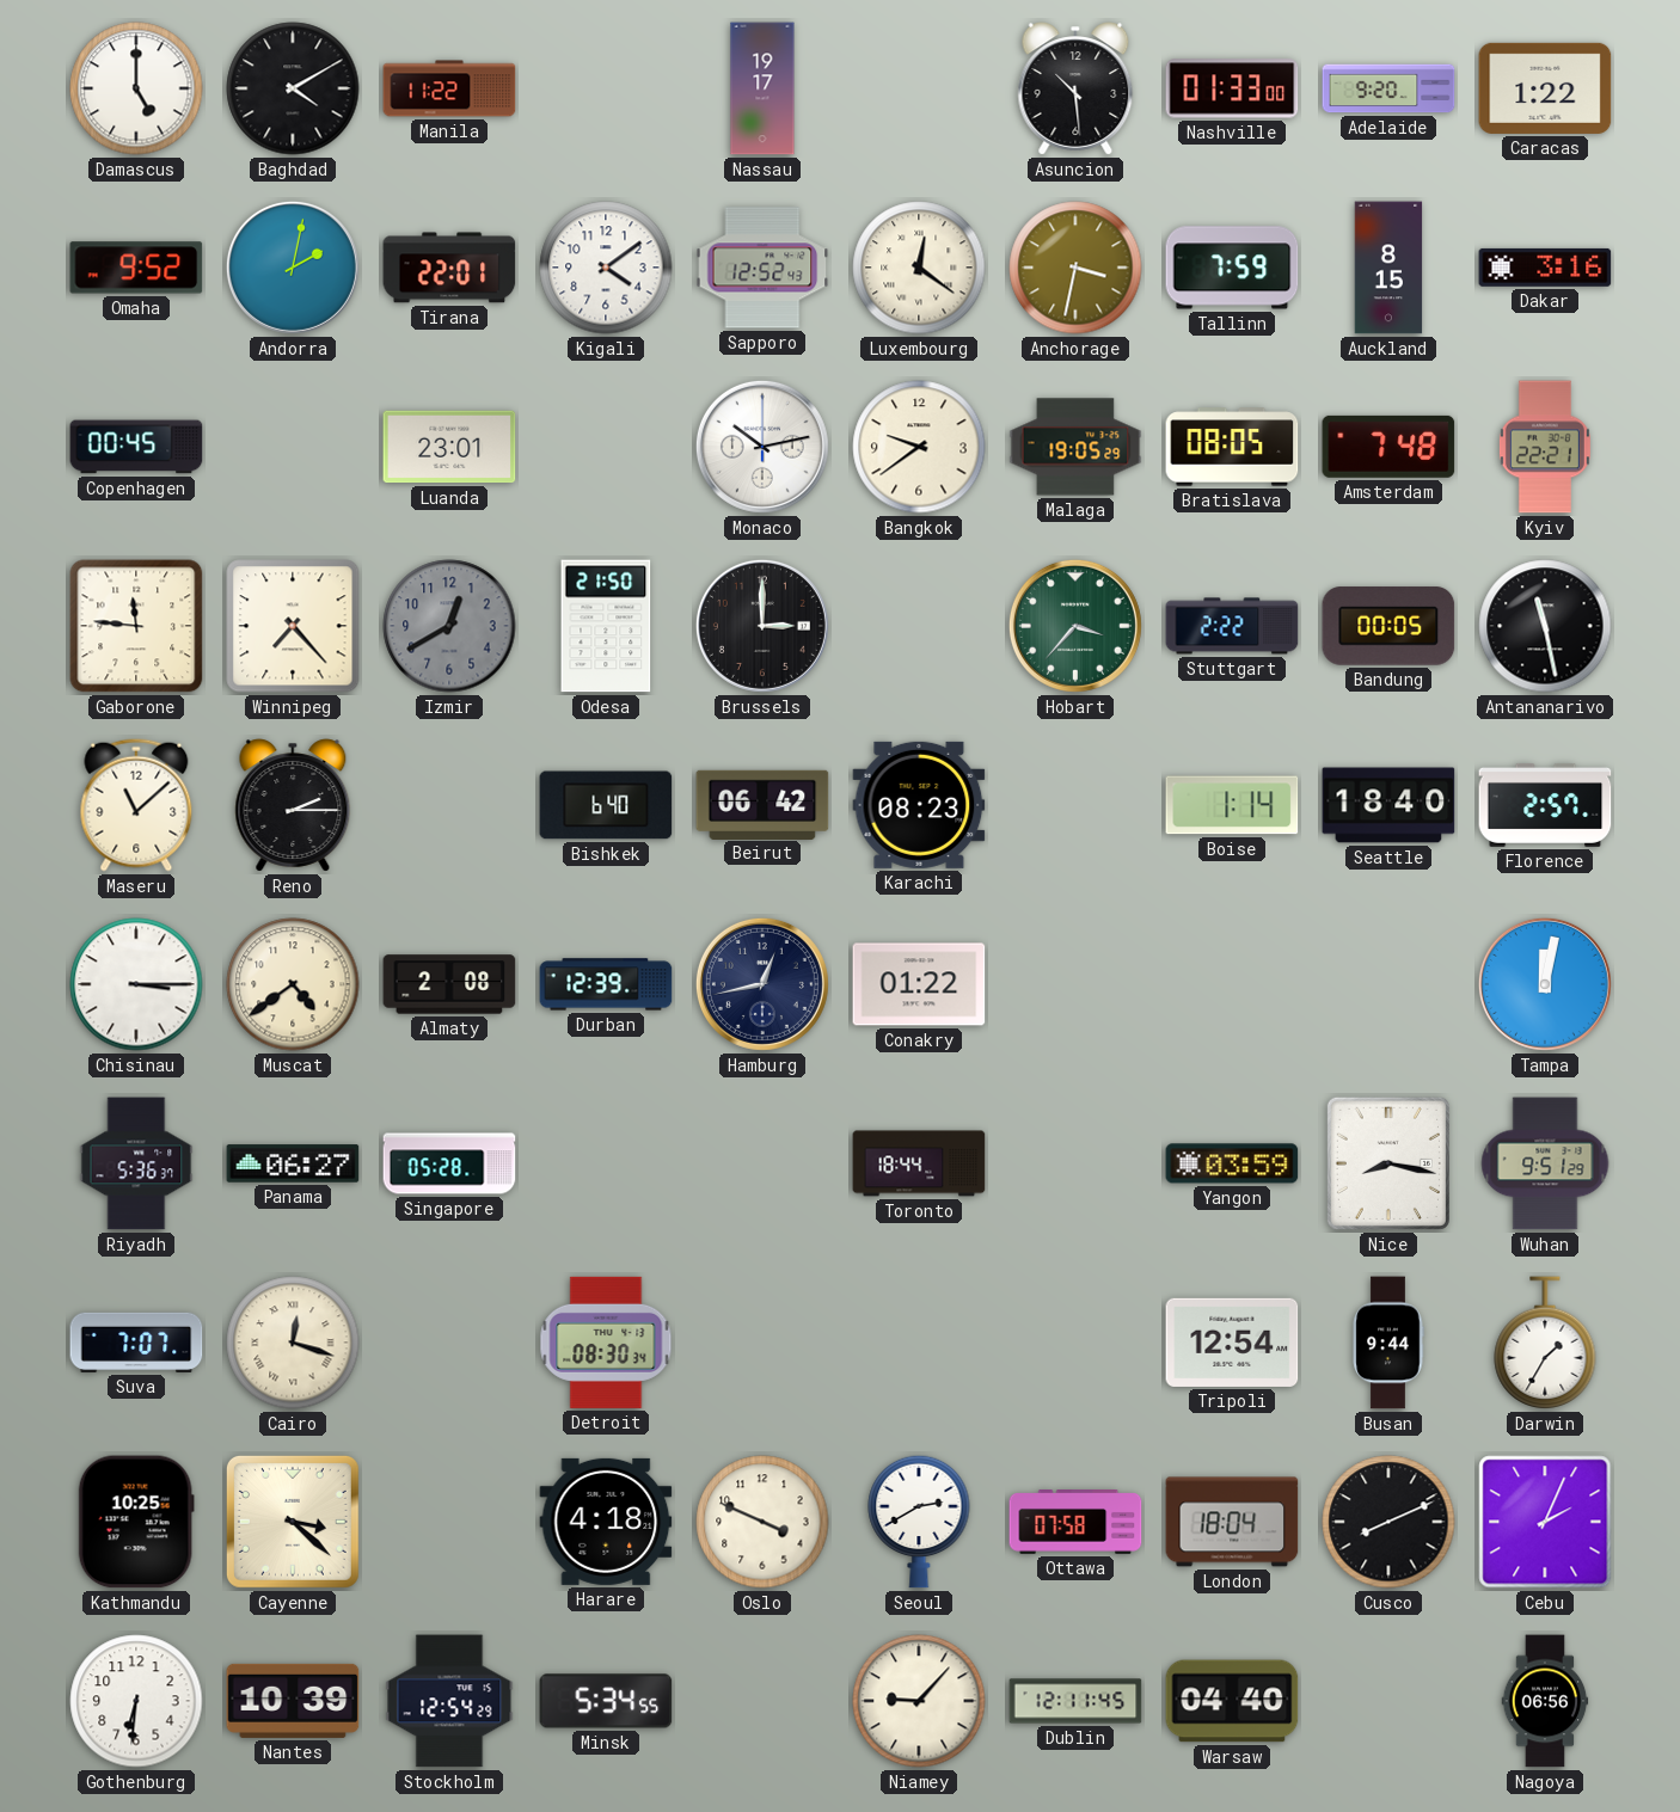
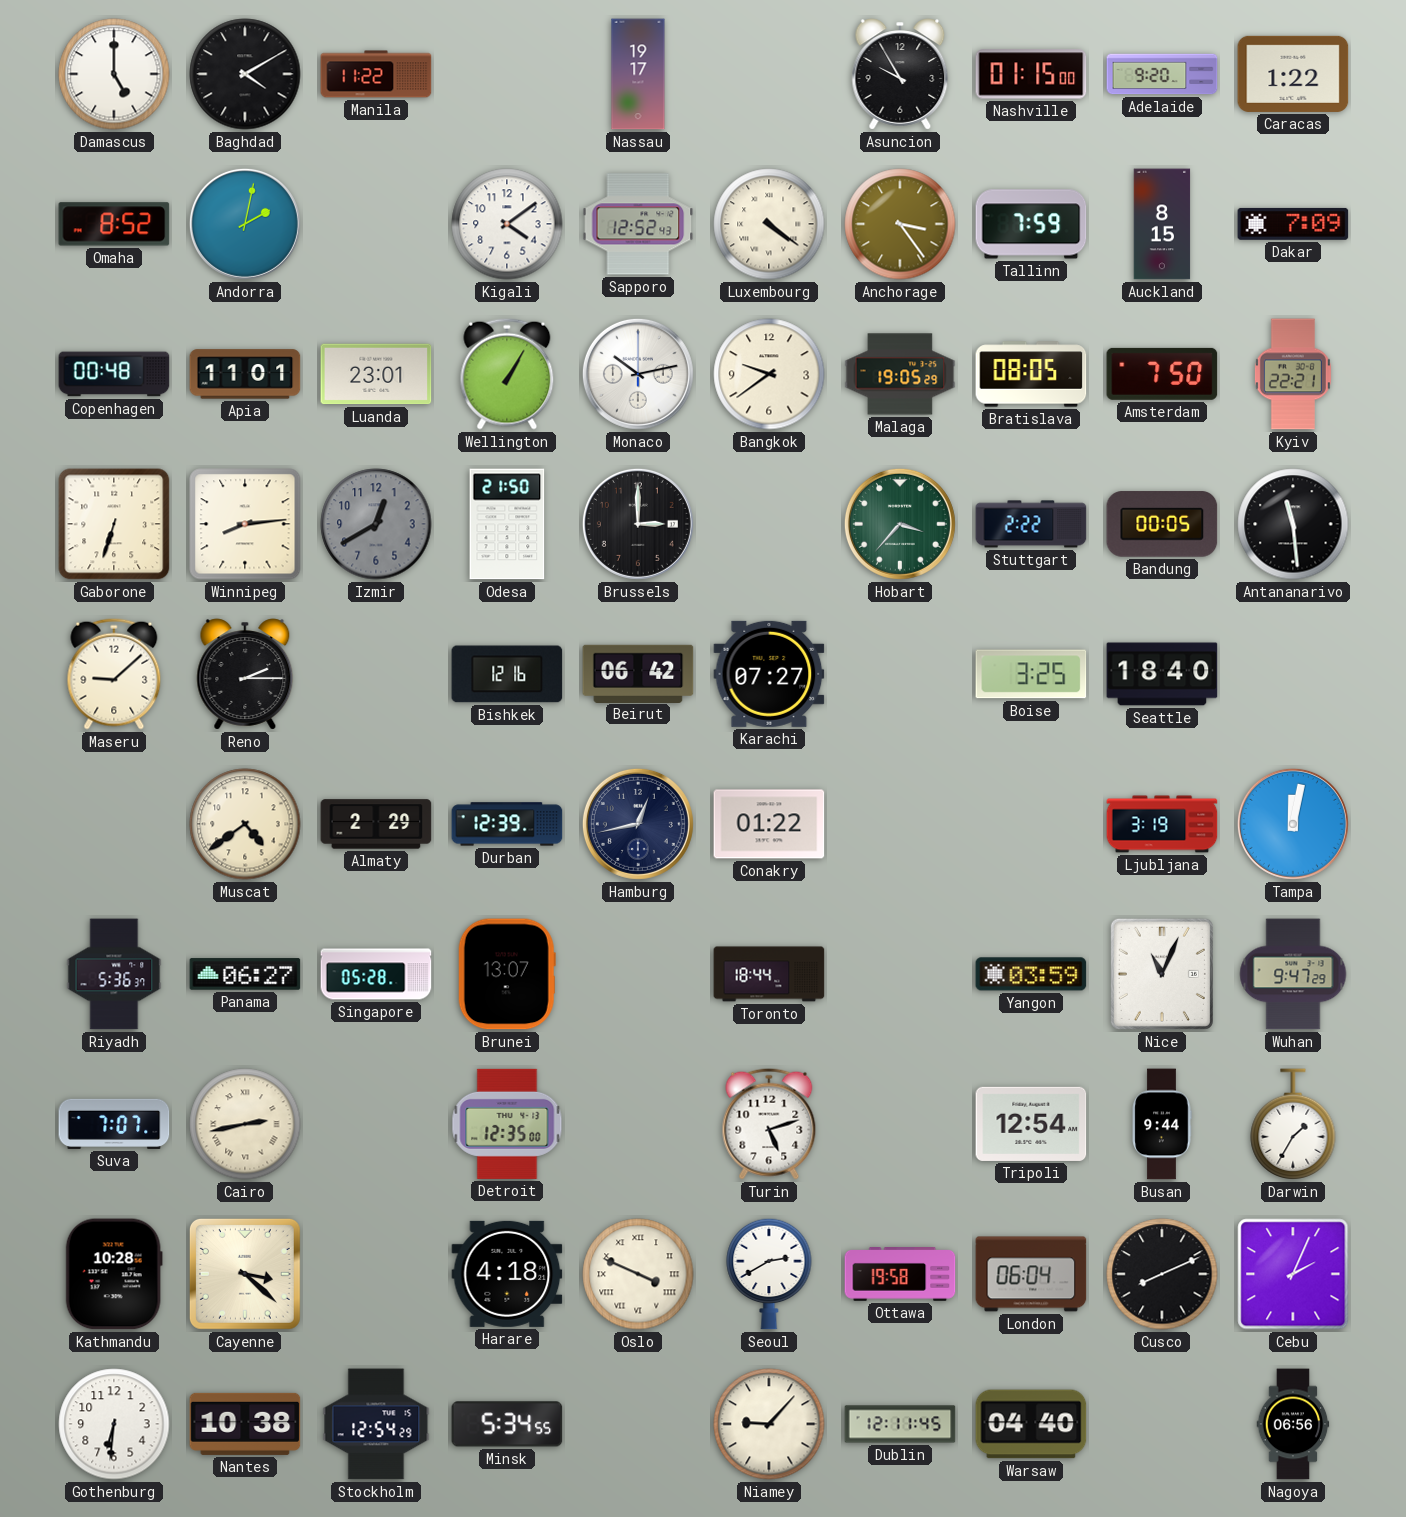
Asuncion: 10:29 -> 9:55 (900, 74)
Nashville: 01:33 -> 01:15 (1031, 74)
Omaha: 9:52 -> 8:52 (114, 224)
Tirana: 22:01 -> none (449, 268)
Luxembourg: 12:21 -> 4:21 (769, 224)
Anchorage: 3:32 -> 3:24 (900, 224)
Dakar: 3:16 -> 7:09 (1293, 224)
Copenhagen: 00:45 -> 00:48 (114, 374)
Apia: none -> 11:01 (245, 374)
Wellington: none -> 1:05 (507, 374)
Amsterdam: 7:48 -> 7:50 (1162, 374)
Gaborone: 11:46 -> 6:33 (114, 524)
Winnipeg: 7:23 -> 8:14 (245, 524)
Antananarivo: 11:28 -> 11:29 (1293, 524)
Maseru: 11:08 -> 9:08 (114, 674)
Bishkek: 6:40 -> 12:16 (507, 674)
Karachi: 08:23 -> 07:27 (769, 674)
Boise: 1:14 -> 3:25 (1031, 674)
Florence: 2:57 -> none (1545, 805)
Chisinau: 3:15 -> none (136, 984)
Almaty: 2:08 -> 2:29 (376, 824)
Ljubljana: none -> 3:19 (1162, 824)
Brunei: none -> 13:07 (507, 974)
Nice: 8:17 -> 11:04 (1162, 974)
Wuhan: 9:51 -> 9:47 (1293, 974)
Cairo: 12:18 -> 2:43 (245, 1124)
Detroit: 08:30 -> 12:35 (507, 1124)
Turin: none -> 5:12 (769, 1124)
Kathmandu: 10:25 -> 10:28 (114, 1274)
Oslo numerals: Arabic -> Roman (638, 1274)
Ottawa: 07:58 -> 19:58 (900, 1275)
London: 18:04 -> 06:04 (1031, 1274)
Nantes: 10:39 -> 10:38 (245, 1424)
